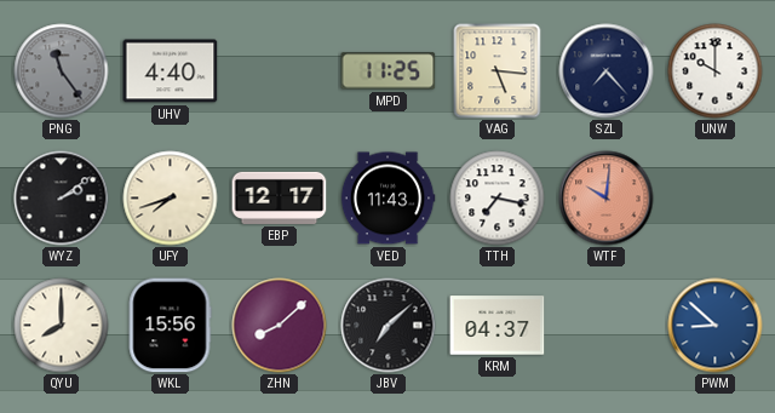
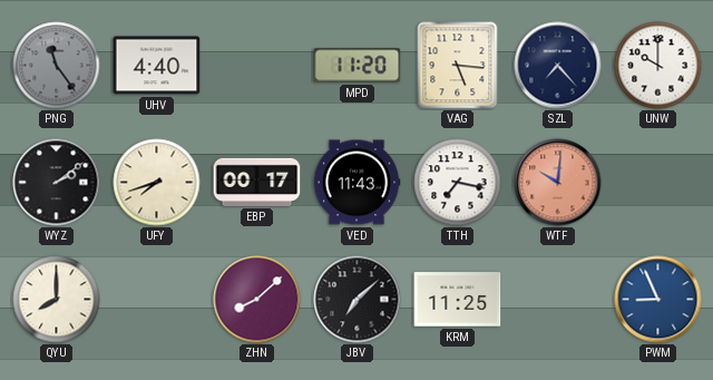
MPD: 11:25 -> 11:20 (358, 66)
EBP: 12:17 -> 00:17 (257, 182)
WKL: 15:56 -> none (170, 326)
KRM: 04:37 -> 11:25 (458, 300)
PWM: 8:52 -> 8:56 (658, 300)
